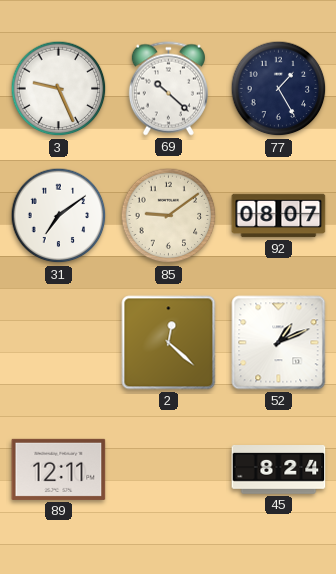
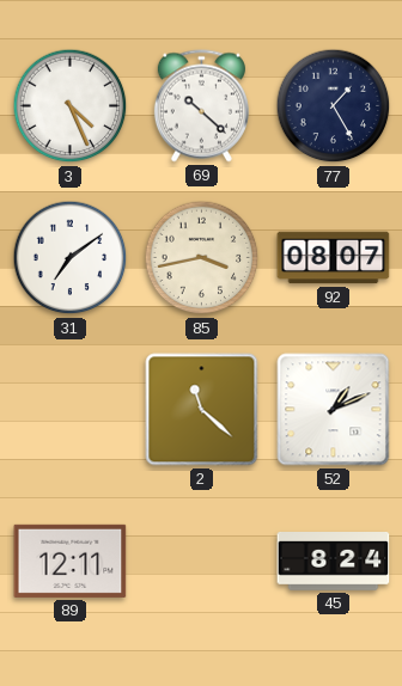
3: 9:26 -> 4:26 (71, 106)
85: 9:09 -> 3:43 (202, 258)
2: 12:22 -> 11:22 (202, 410)
